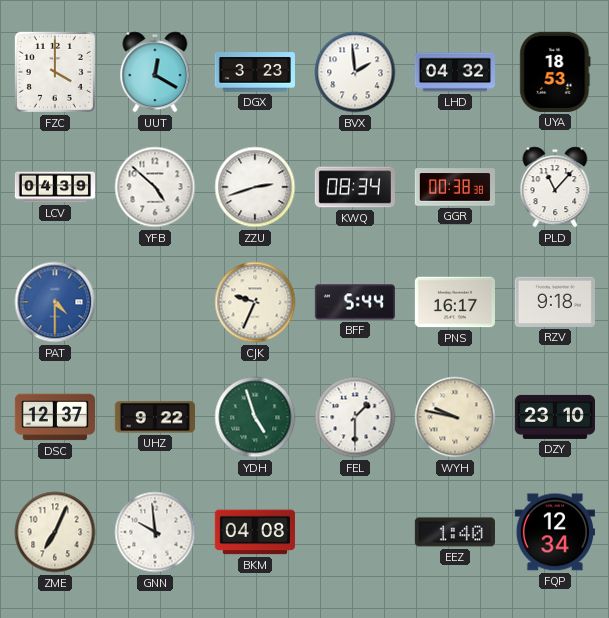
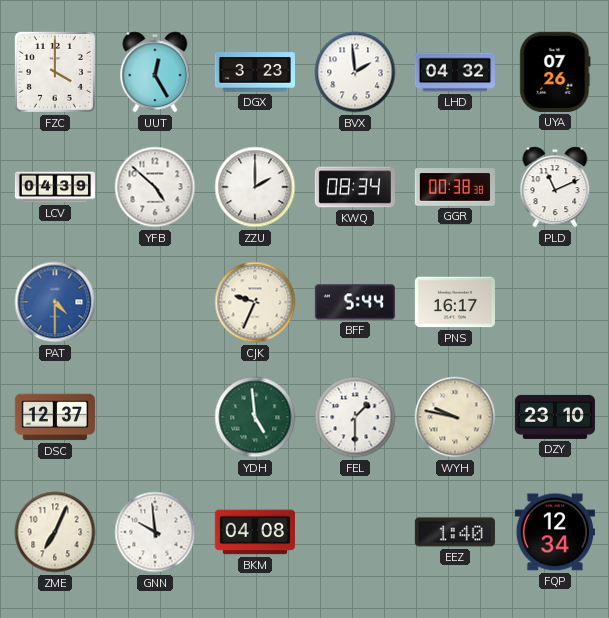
UUT: 12:20 -> 12:25 (155, 72)
UYA: 18:53 -> 07:26 (555, 72)
ZZU: 2:42 -> 2:00 (255, 187)
PLD: 11:07 -> 11:11 (555, 187)
RZV: 9:18 -> none (555, 302)
UHZ: 9:22 -> none (155, 417)
YDH: 4:57 -> 4:59 (255, 417)
